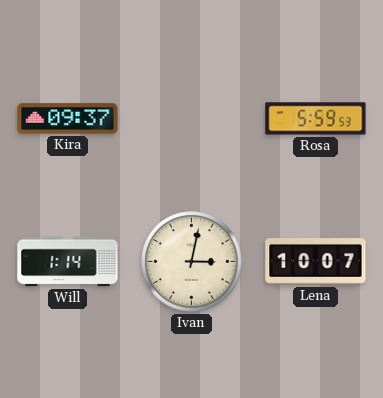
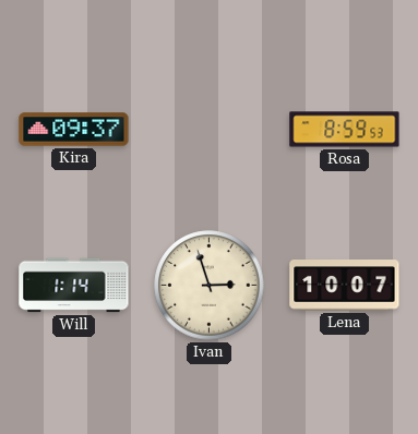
Rosa: 5:59 -> 8:59 (345, 130)
Ivan: 3:02 -> 2:57 (210, 286)
